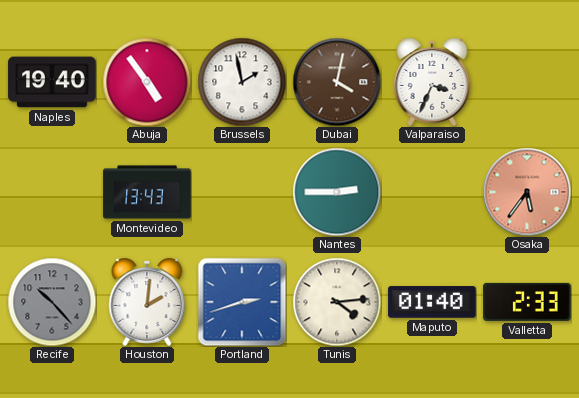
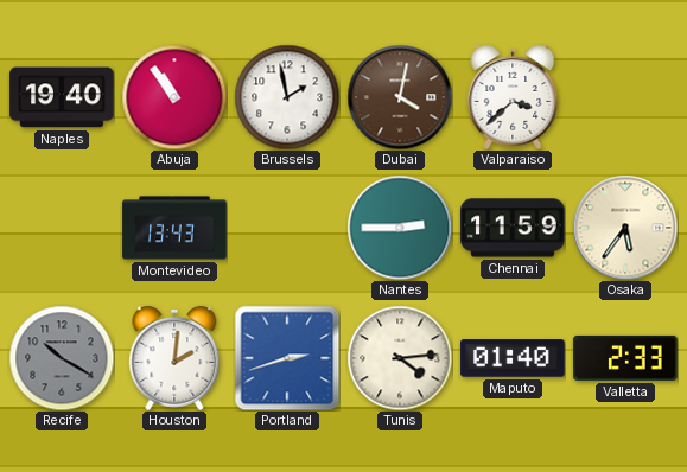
Abuja: 4:54 -> 10:54 (174, 97)
Valparaiso: 3:34 -> 3:38 (513, 97)
Chennai: none -> 11:59 (513, 228)
Osaka dial: salmon -> cream (625, 228)
Recife: 10:23 -> 10:20 (62, 358)
